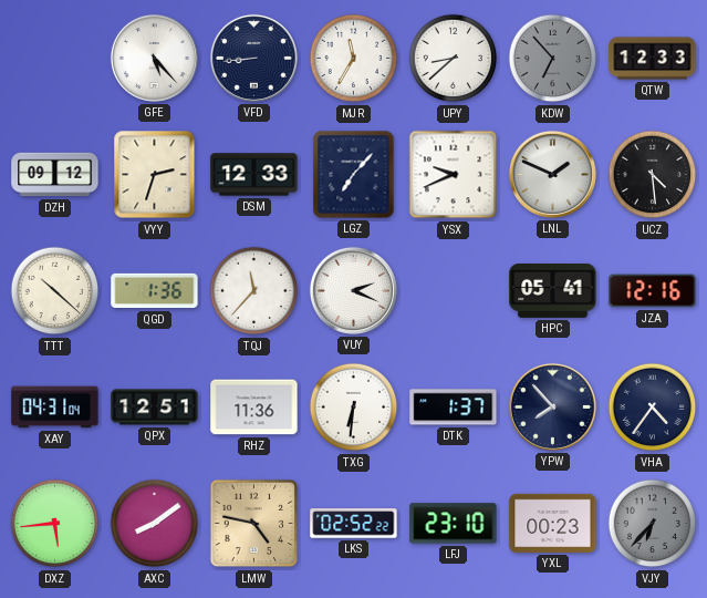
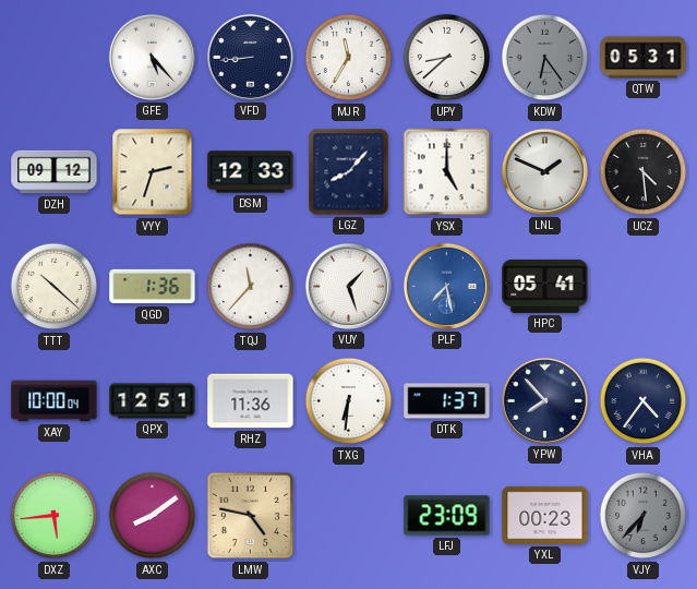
KDW: 6:53 -> 6:24 (545, 58)
QTW: 12:33 -> 05:31 (644, 58)
LGZ: 7:07 -> 8:07 (349, 172)
YSX: 9:41 -> 5:00 (447, 172)
VUY: 2:19 -> 1:27 (348, 286)
PLF: none -> 7:28 (446, 286)
JZA: 12:16 -> none (653, 291)
XAY: 04:31 -> 10:00 (55, 401)
LKS: 02:52 -> none (354, 524)
LFJ: 23:10 -> 23:09 (447, 516)
